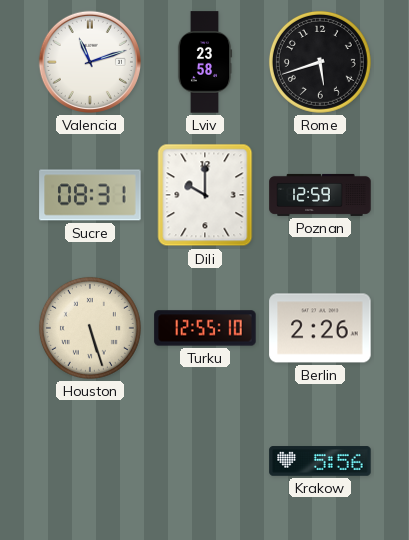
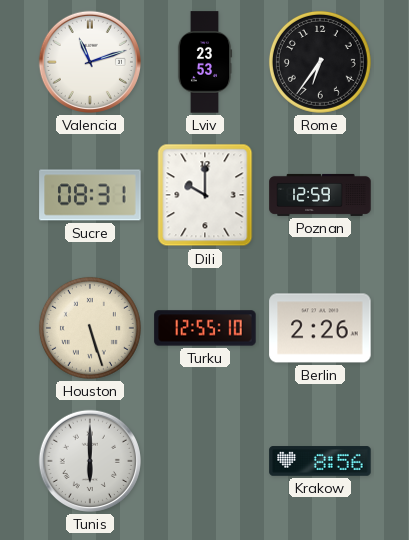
Lviv: 23:58 -> 23:53 (205, 62)
Rome: 5:42 -> 6:36 (320, 62)
Tunis: none -> 6:00 (90, 461)
Krakow: 5:56 -> 8:56 (320, 461)
